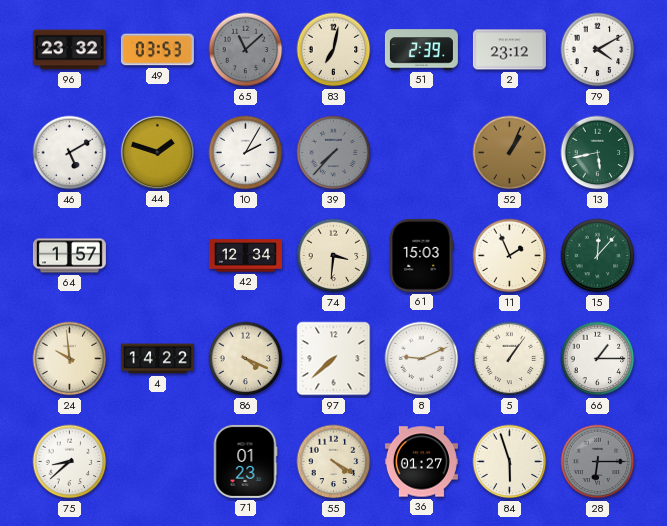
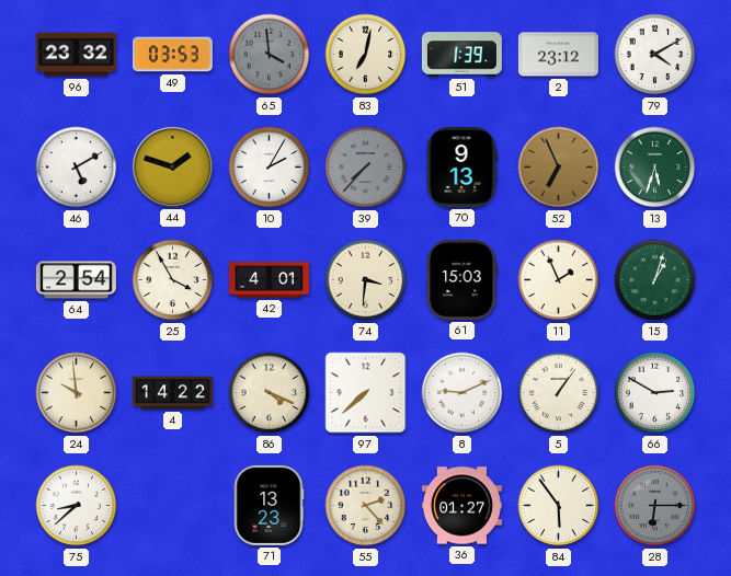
65: 11:08 -> 3:59 (270, 55)
51: 2:39 -> 1:39 (461, 55)
70: none -> 9:13 (461, 166)
52: 1:04 -> 6:56 (559, 168)
13: 5:43 -> 5:33 (655, 168)
64: 1:57 -> 2:54 (76, 280)
25: none -> 3:55 (173, 280)
42: 12:34 -> 4:01 (269, 280)
15: 12:07 -> 1:03 (655, 280)
66: 1:15 -> 2:50 (655, 393)
71: 01:23 -> 13:23 (269, 505)
55: 4:20 -> 2:23 (366, 506)
84: 5:57 -> 5:54 (559, 506)
